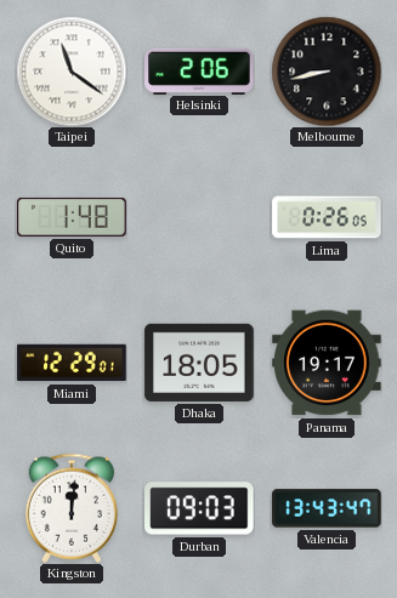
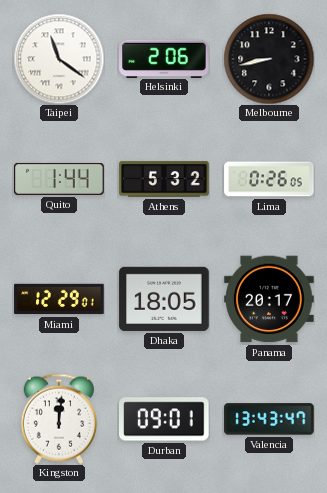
Quito: 1:48 -> 1:44 (59, 179)
Athens: none -> 5:32 (164, 179)
Panama: 19:17 -> 20:17 (269, 299)
Durban: 09:03 -> 09:01 (164, 419)
